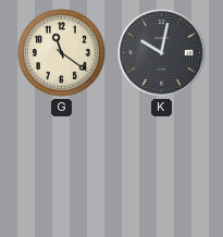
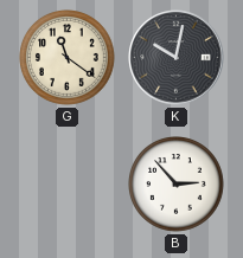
B: none -> 2:53 (177, 185)
